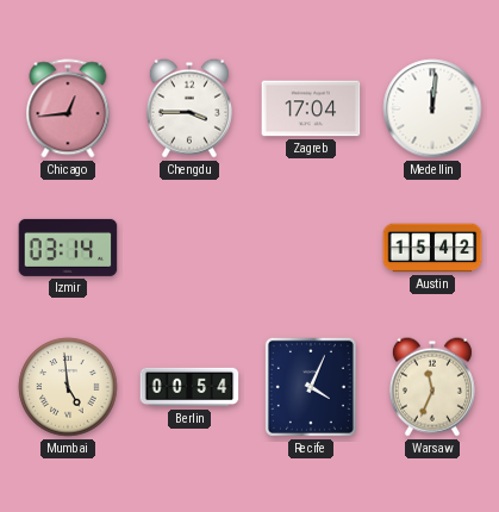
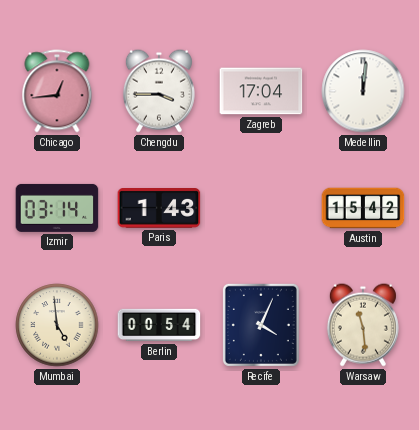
Paris: none -> 1:43 (159, 209)
Warsaw: 11:34 -> 11:29 (363, 325)
